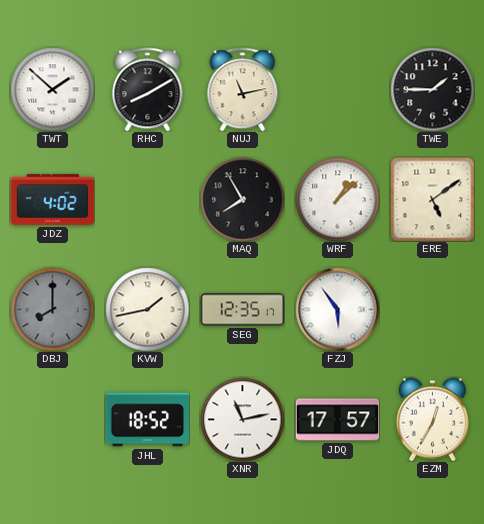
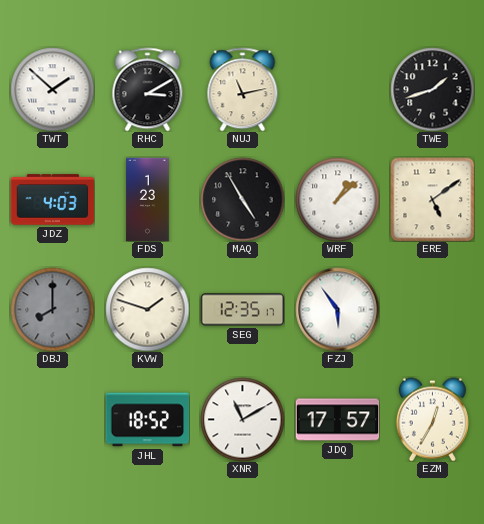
RHC: 8:10 -> 3:10 (148, 89)
TWE: 1:45 -> 1:42 (432, 89)
JDZ: 4:02 -> 4:03 (52, 200)
FDS: none -> 1:23 (148, 199)
MAQ: 7:55 -> 4:55 (242, 199)
KVW: 1:43 -> 1:48 (147, 309)
XNR: 11:13 -> 11:10 (242, 419)
